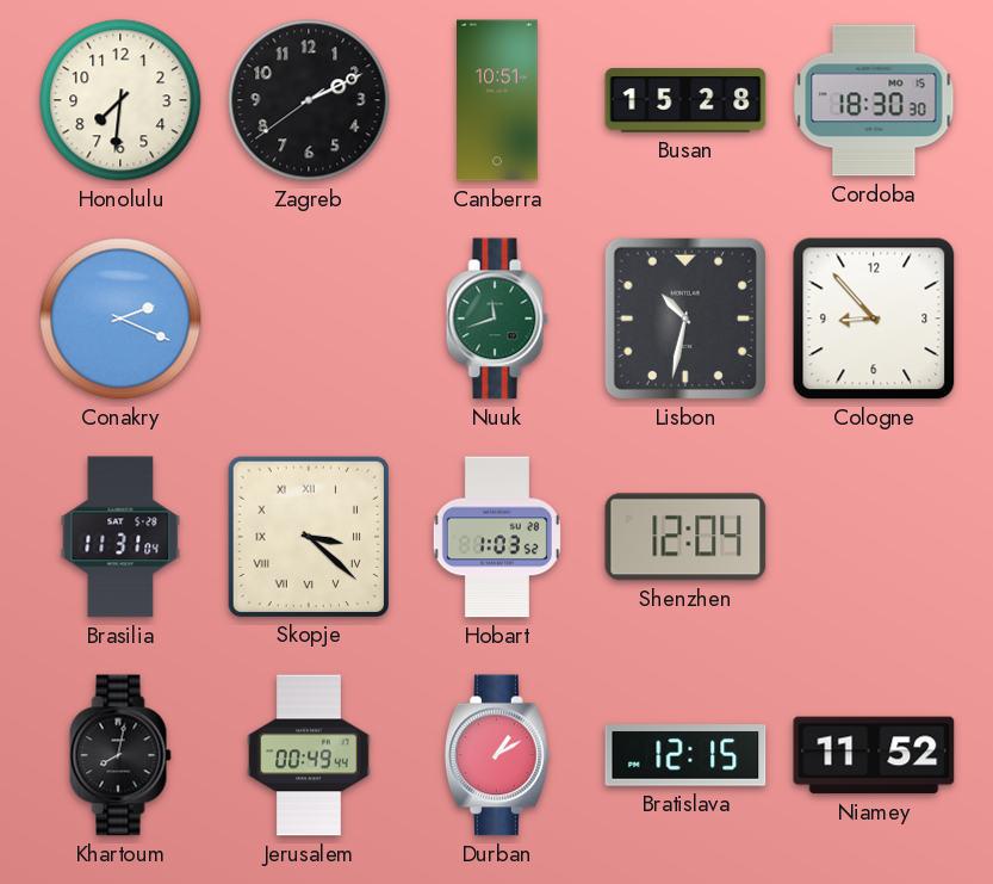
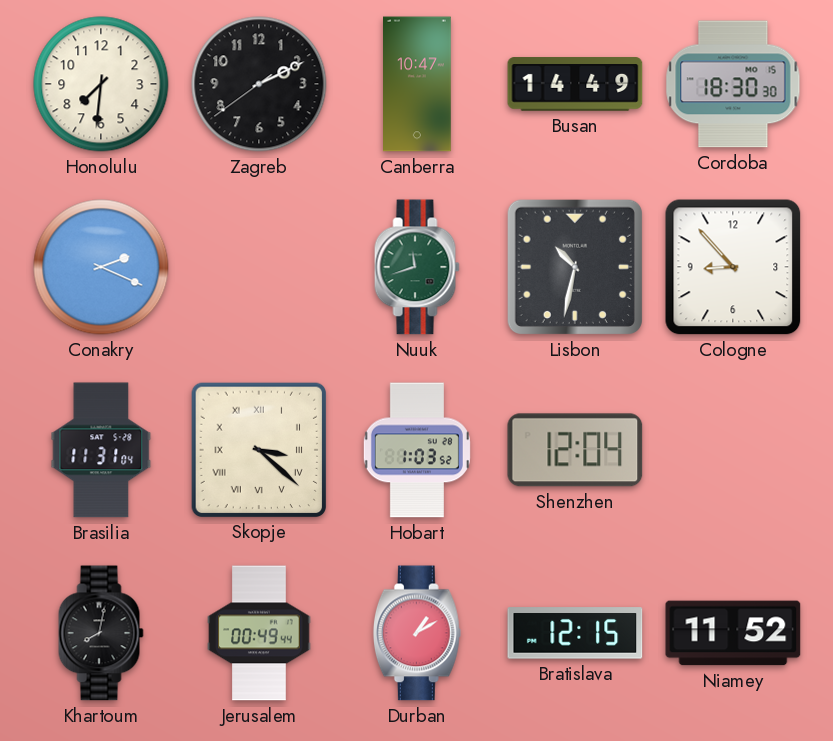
Canberra: 10:51 -> 10:47 (418, 84)
Busan: 15:28 -> 14:49 (575, 84)
